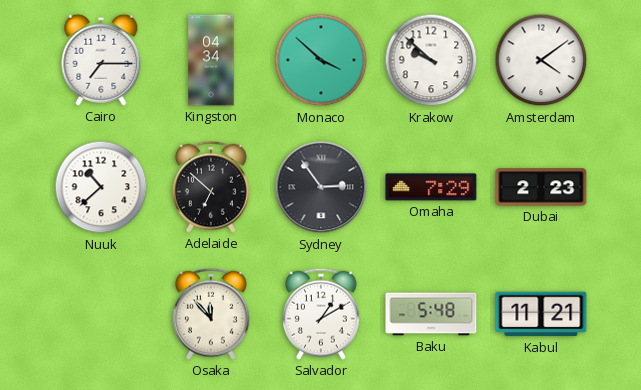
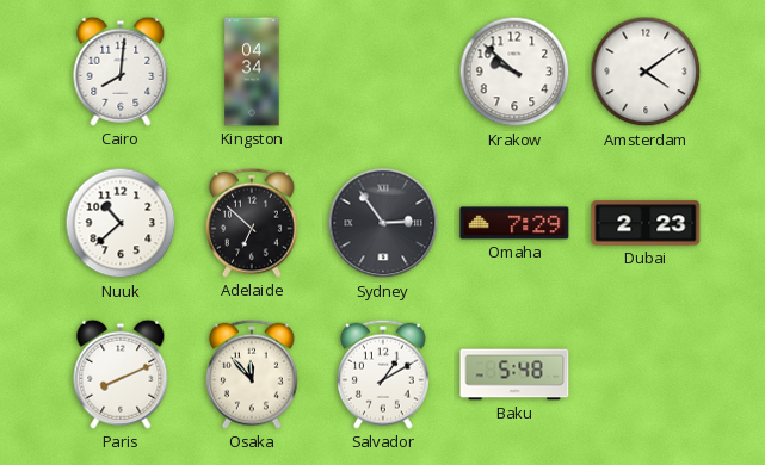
Cairo: 7:15 -> 8:01 (121, 72)
Monaco: 3:52 -> none (321, 60)
Paris: none -> 8:11 (121, 374)
Kabul: 11:21 -> none (541, 314)
